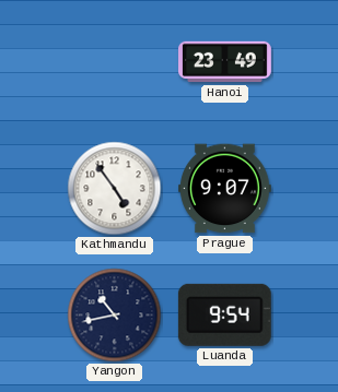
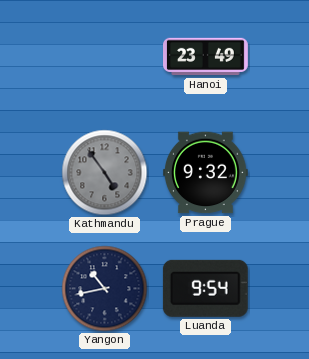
Kathmandu dial: white -> grey (105, 173)
Prague: 9:07 -> 9:32 (206, 173)
